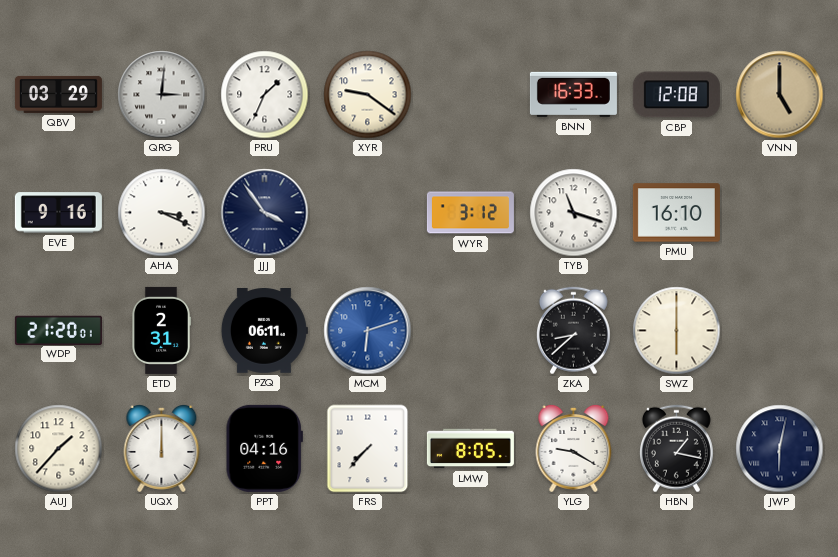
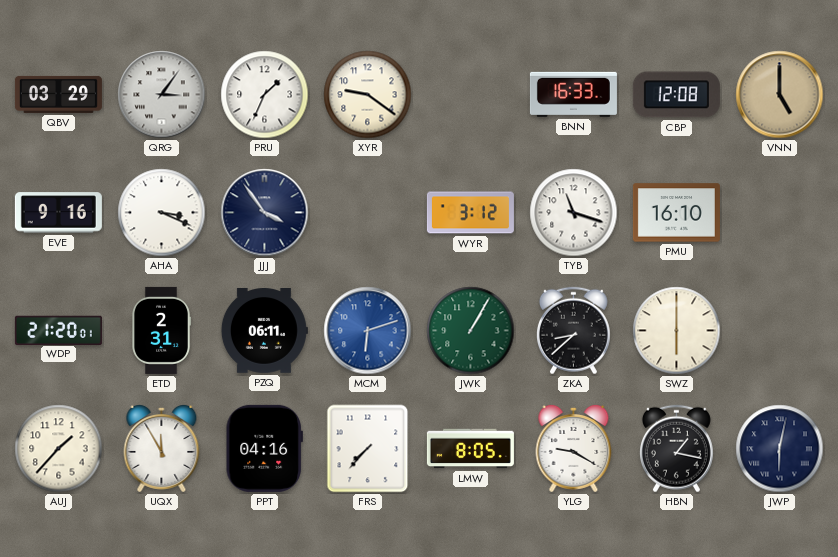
QRG: 3:01 -> 3:06 (162, 95)
JWK: none -> 1:05 (471, 331)
UQX: 12:00 -> 11:55 (162, 448)
